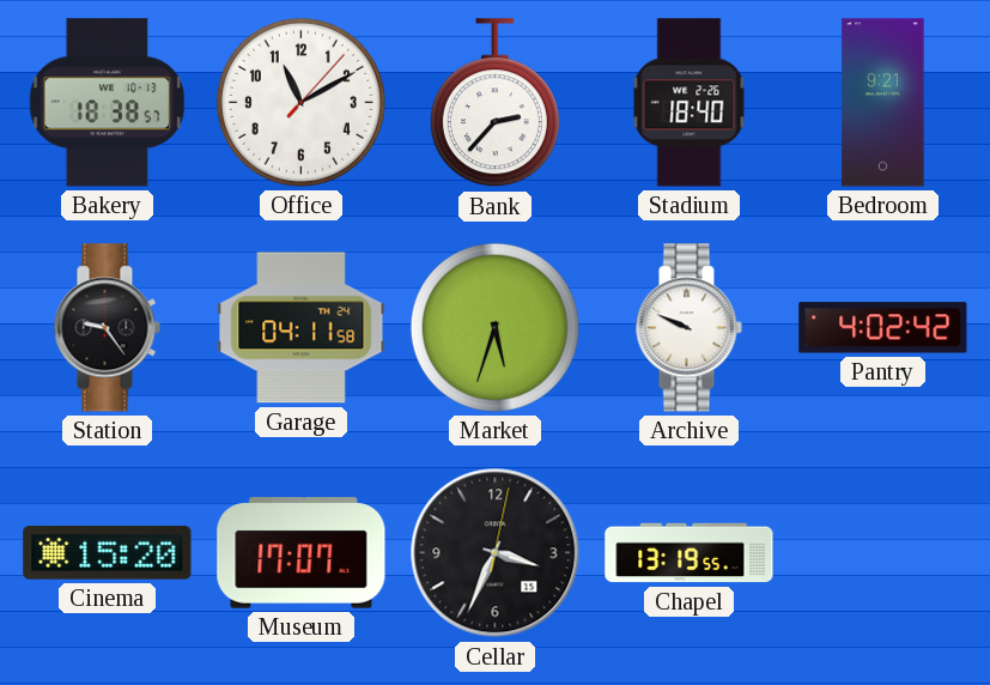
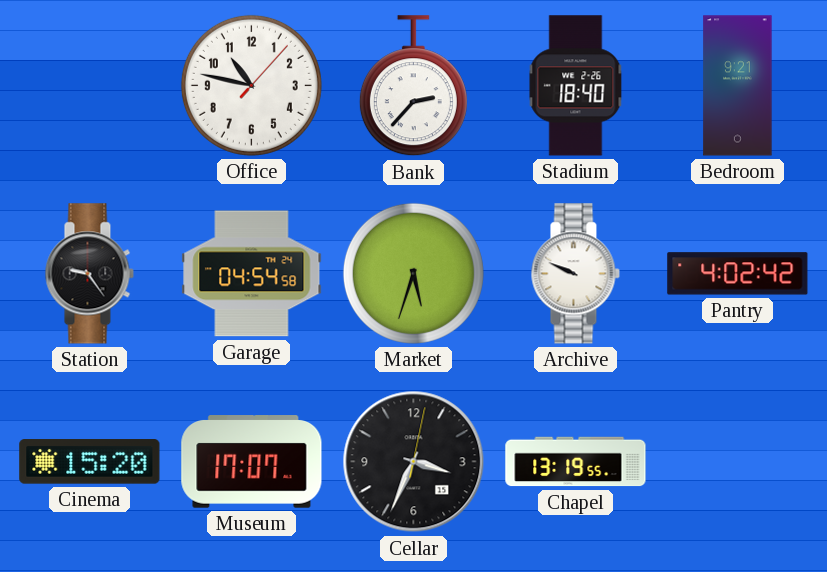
Bakery: 18:38 -> none (108, 103)
Office: 11:10 -> 10:47 (251, 85)
Garage: 04:11 -> 04:54 (252, 274)
